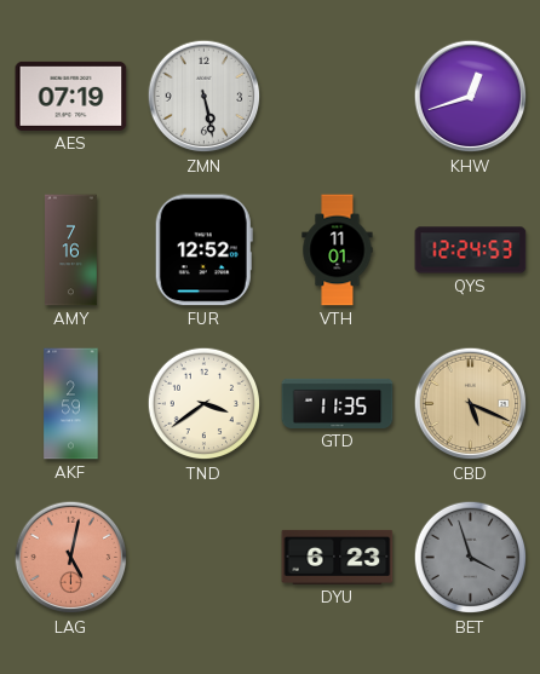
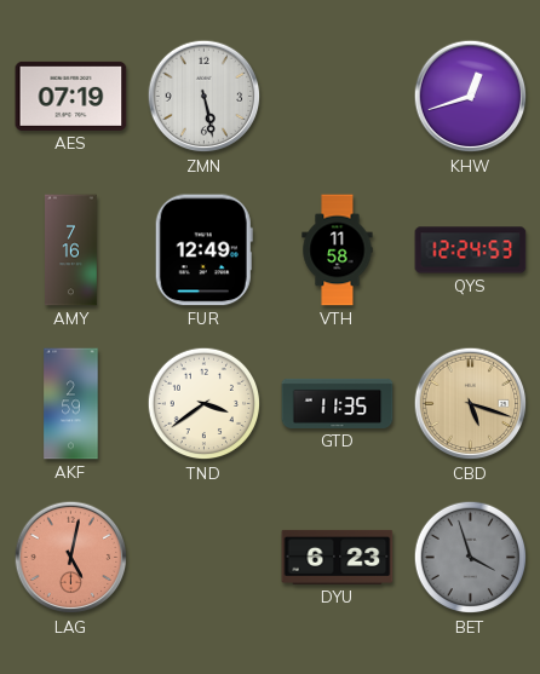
FUR: 12:52 -> 12:49 (203, 250)
VTH: 11:01 -> 11:58 (338, 250)
CBD: 5:19 -> 5:18 (471, 404)
